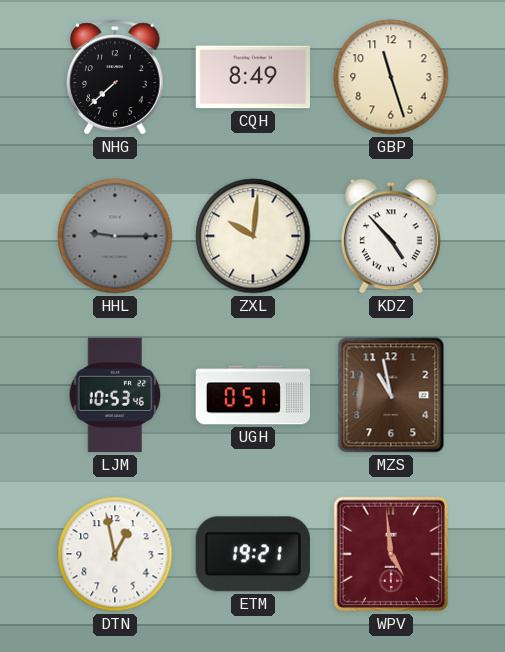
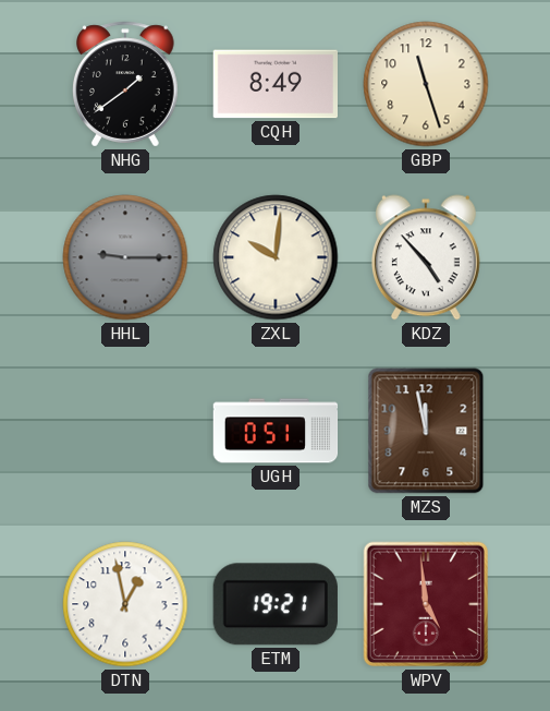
NHG: 7:38 -> 1:39 (126, 84)
LJM: 10:53 -> none (115, 395)
MZS: 10:58 -> 11:58 (426, 431)
